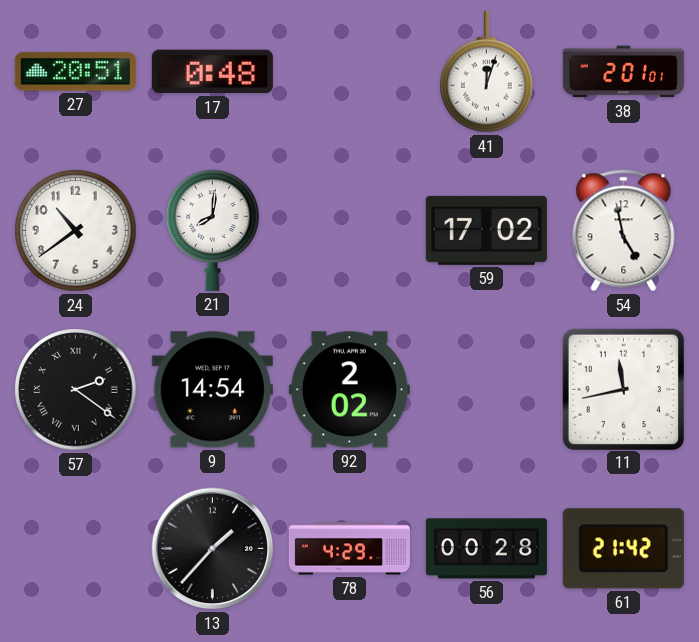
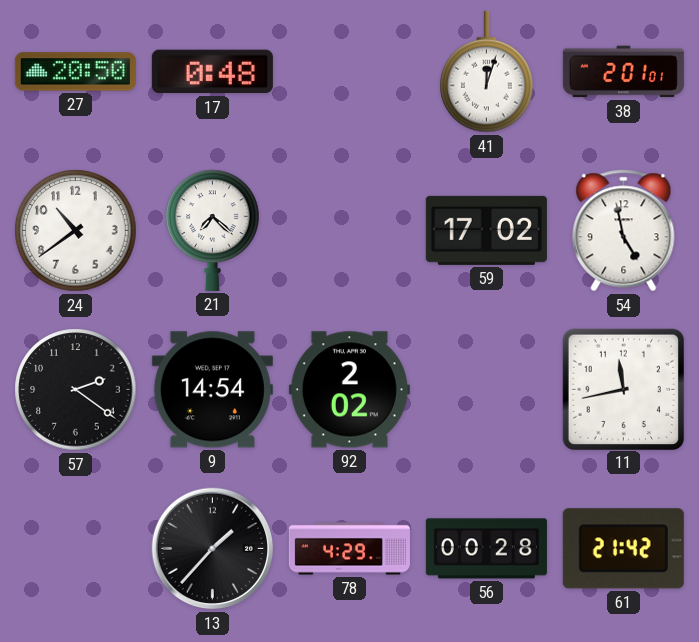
27: 20:51 -> 20:50 (75, 72)
21: 8:01 -> 7:22 (213, 230)
57 numerals: Roman -> Arabic (76, 390)
